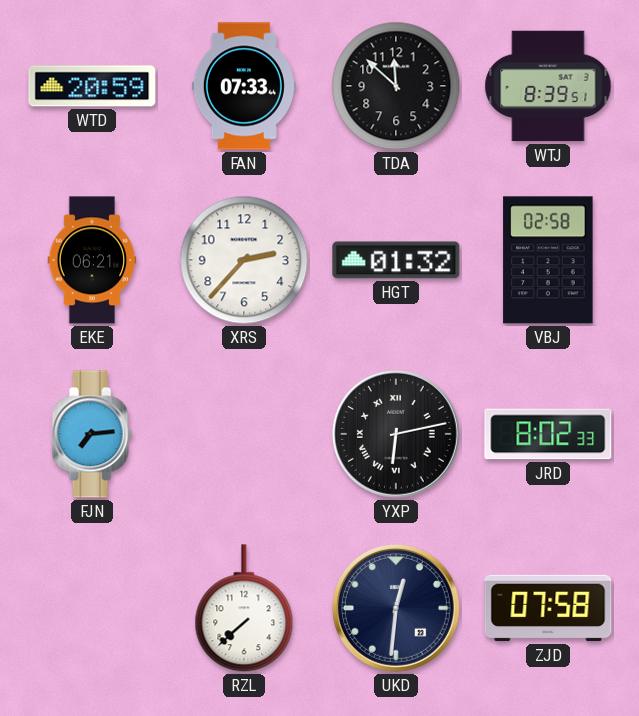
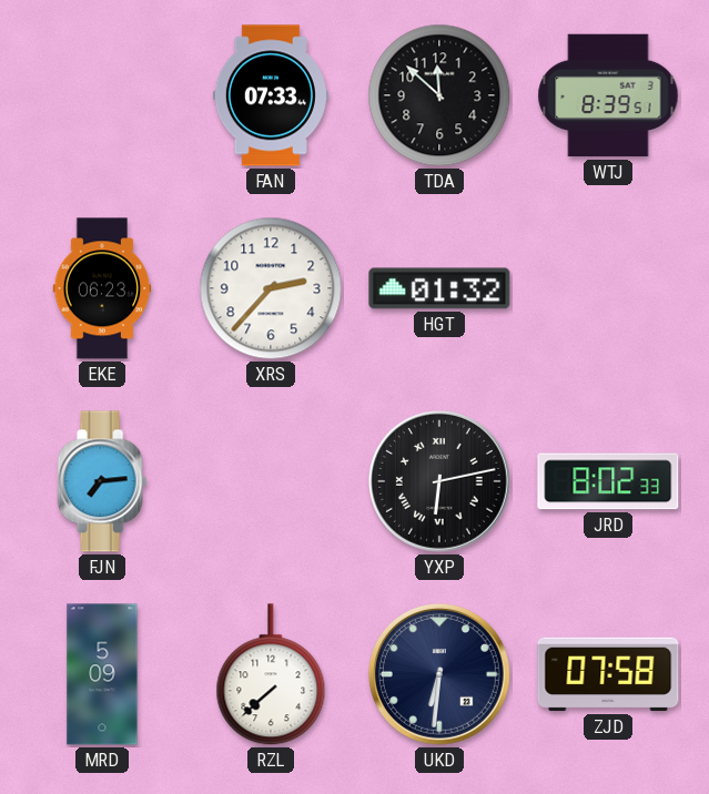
WTD: 20:59 -> none (92, 86)
EKE: 06:21 -> 06:23 (102, 288)
VBJ: 02:58 -> none (548, 260)
MRD: none -> 5:09 (102, 674)
UKD: 12:31 -> 6:31 (439, 674)
